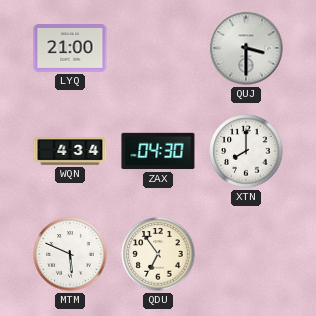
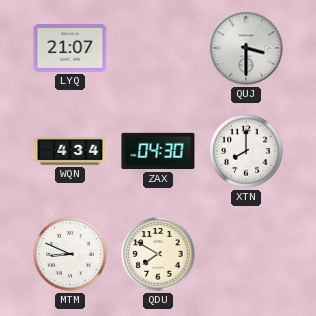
LYQ: 21:00 -> 21:07 (70, 49)
MTM: 5:49 -> 8:49 (70, 254)
QDU: 6:54 -> 7:50 (158, 254)
